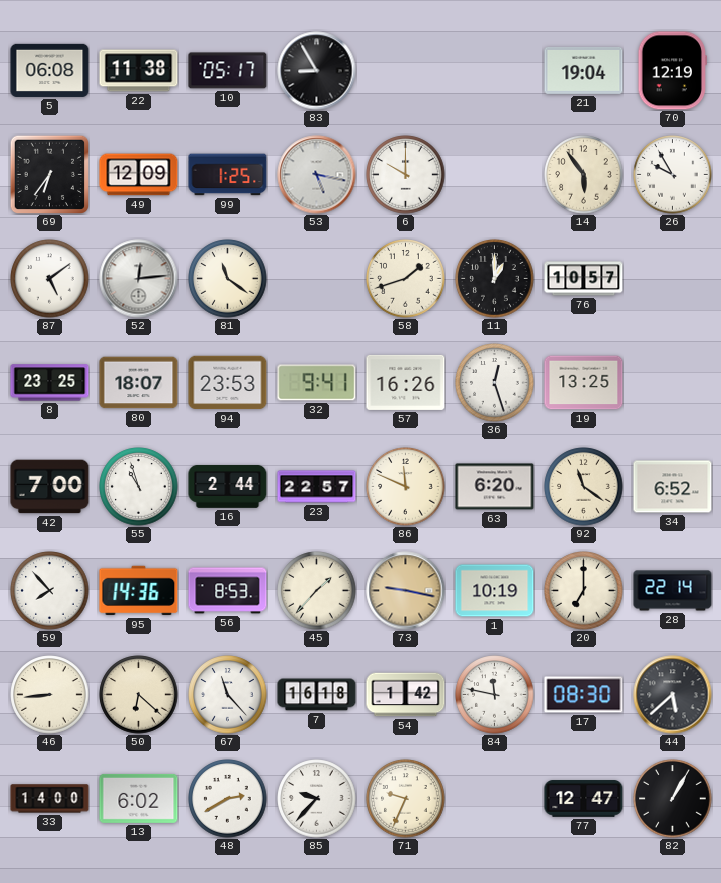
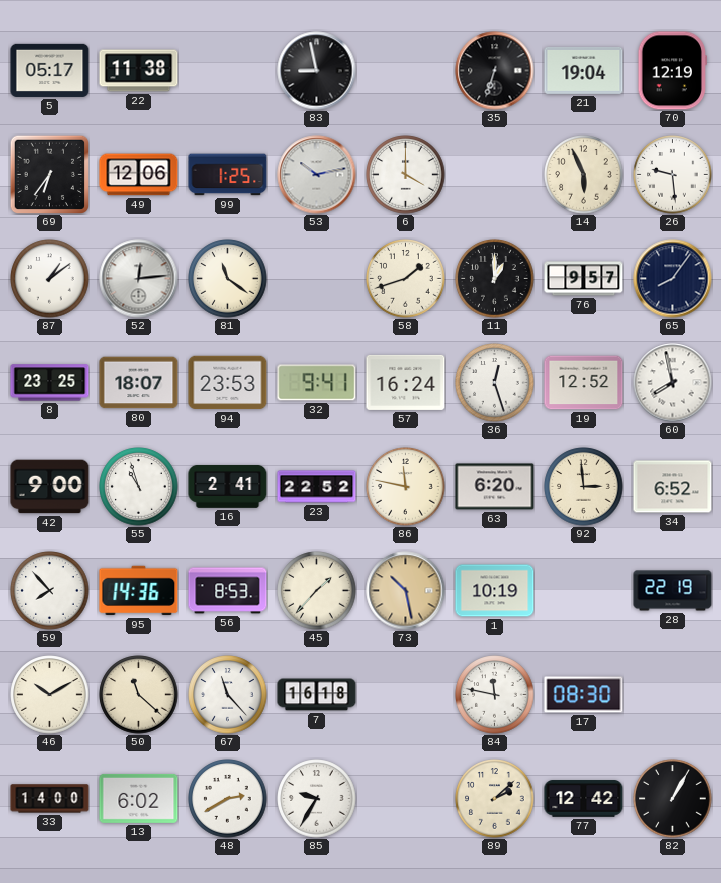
5: 06:08 -> 05:17 (50, 70)
10: 05:17 -> none (228, 71)
83: 8:55 -> 8:58 (317, 71)
35: none -> 6:33 (495, 71)
49: 12:09 -> 12:06 (139, 175)
53: 5:17 -> 10:13 (317, 175)
6: 10:00 -> 4:00 (406, 175)
14: 5:54 -> 5:56 (584, 175)
26: 9:55 -> 9:29 (673, 175)
87: 5:09 -> 1:09 (50, 279)
76: 10:57 -> 9:57 (584, 279)
65: none -> 8:06 (673, 279)
57: 16:26 -> 16:24 (406, 382)
19: 13:25 -> 12:52 (584, 383)
60: none -> 7:58 (673, 383)
42: 7:00 -> 9:00 (50, 487)
16: 2:44 -> 2:41 (228, 486)
23: 22:57 -> 22:52 (317, 487)
86: 11:49 -> 11:47 (406, 487)
92: 11:21 -> 2:59 (584, 487)
73: 9:17 -> 10:28 (406, 591)
20: 7:00 -> none (584, 591)
28: 22:14 -> 22:19 (673, 591)
46: 8:44 -> 10:10 (50, 695)
50: 6:22 -> 11:22 (139, 695)
54: 1:42 -> none (406, 695)
44: 5:38 -> none (673, 695)
85: 9:37 -> 9:35 (317, 799)
71: 9:34 -> none (406, 799)
89: none -> 2:08 (495, 799)
77: 12:47 -> 12:42 (584, 799)
